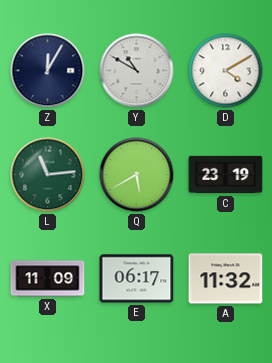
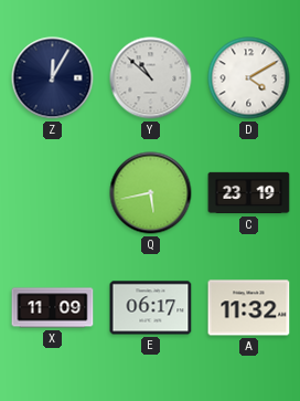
Y: 10:50 -> 10:52 (151, 78)
L: 11:14 -> none (48, 175)
Q: 5:40 -> 5:43 (151, 193)
